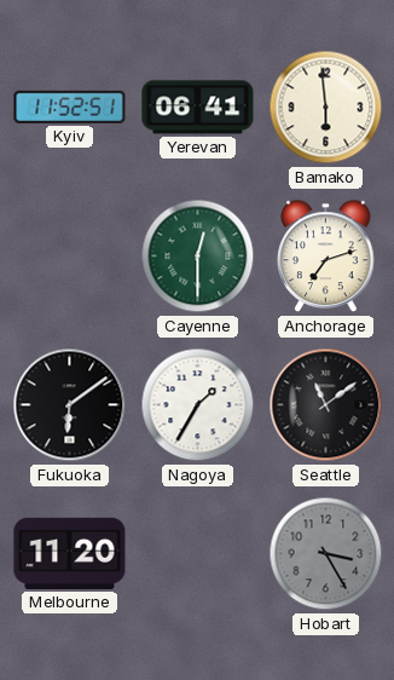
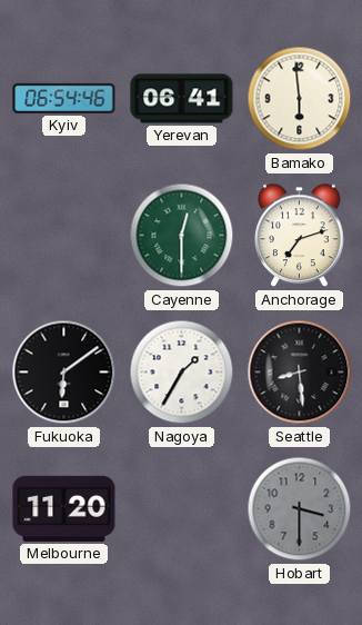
Kyiv: 11:52 -> 06:54 (64, 98)
Seattle: 11:09 -> 8:29 (300, 373)
Hobart: 3:25 -> 3:30 (300, 509)
